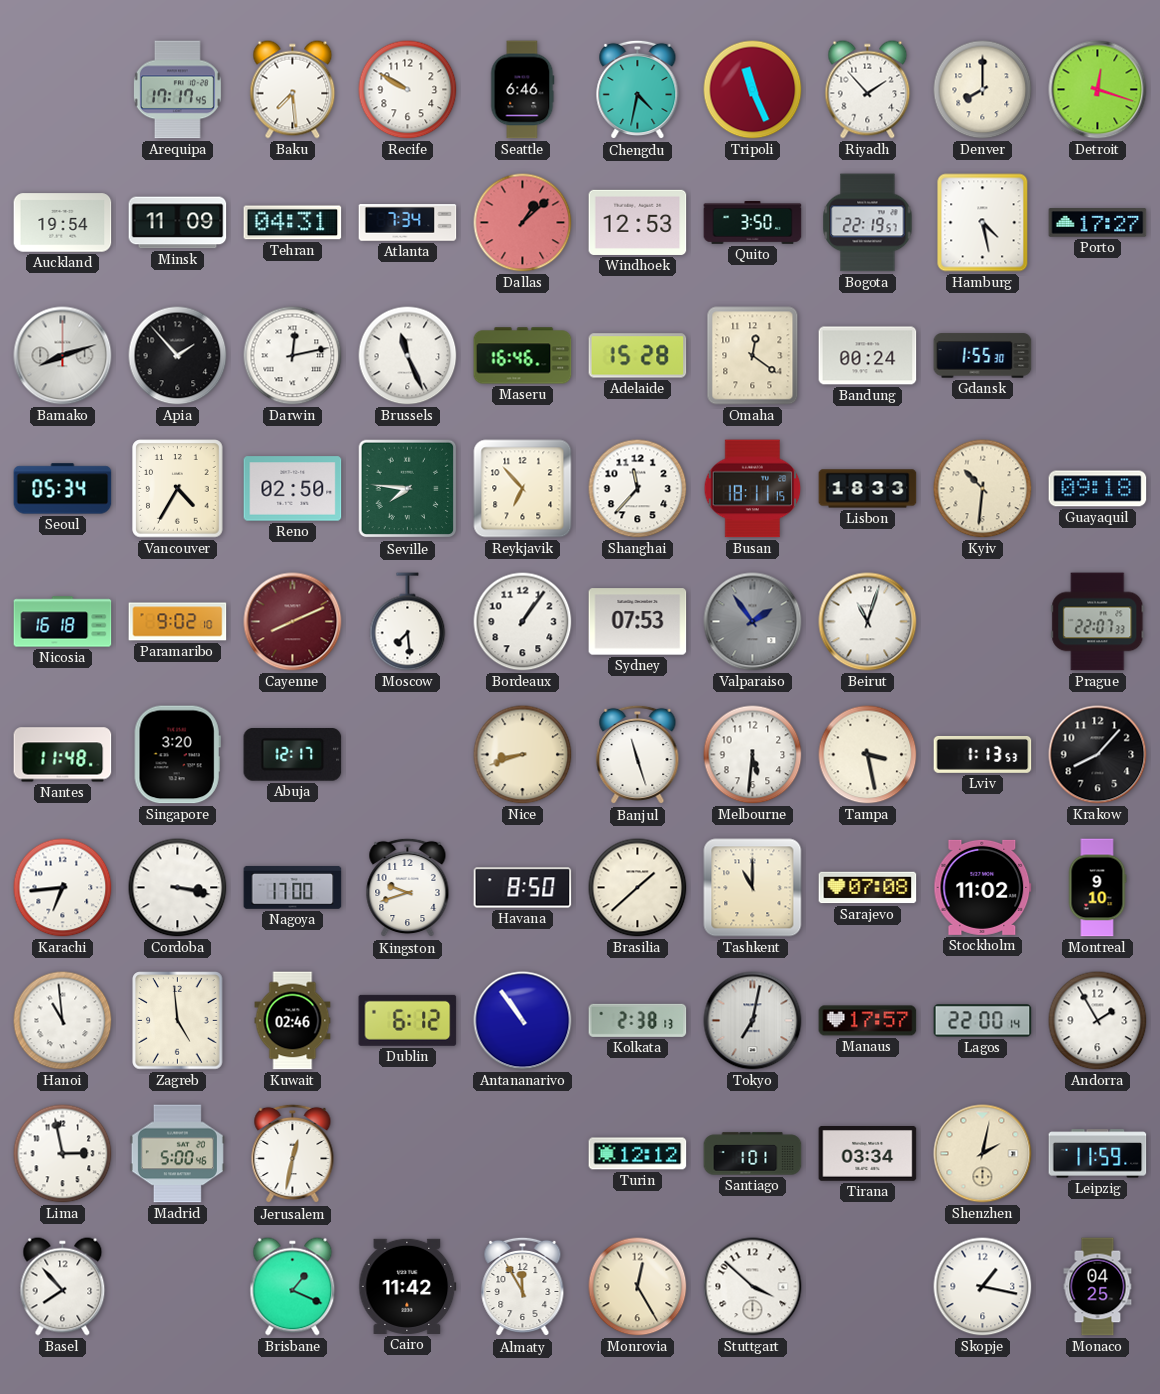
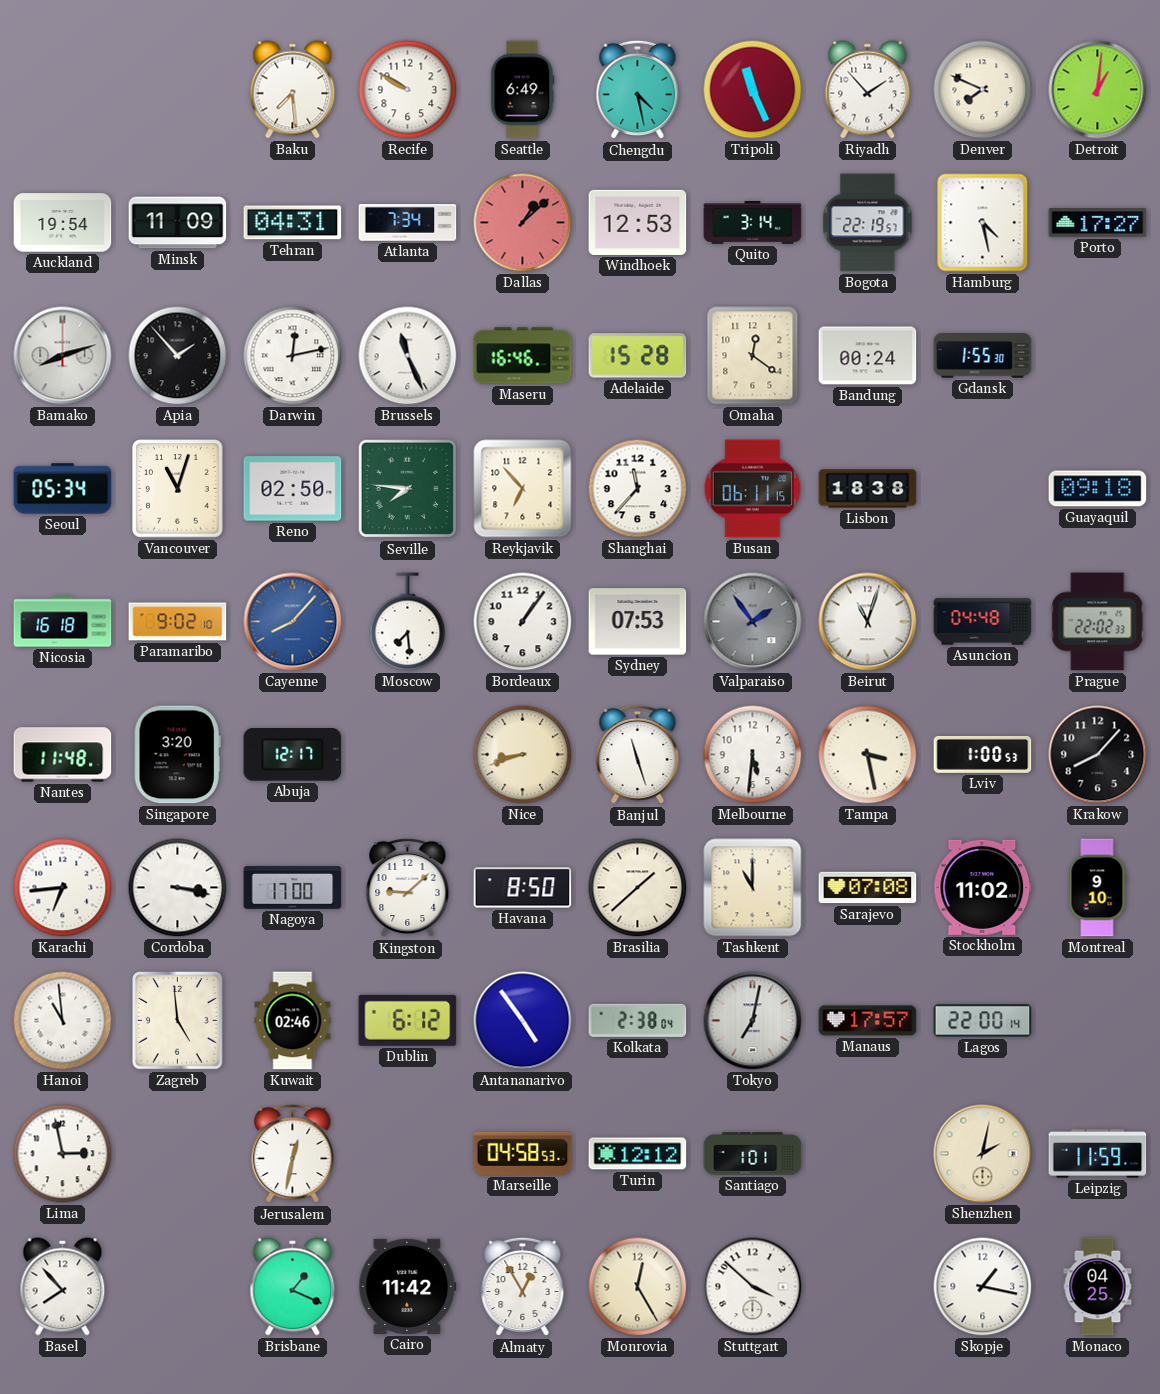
Arequipa: 17:17 -> none (177, 90)
Seattle: 6:46 -> 6:49 (523, 90)
Chengdu: 4:32 -> 4:28 (638, 90)
Denver: 8:00 -> 7:49 (983, 90)
Detroit: 12:18 -> 1:01 (1098, 90)
Quito: 3:50 -> 3:14 (753, 223)
Vancouver: 4:35 -> 11:03 (178, 489)
Busan: 18:11 -> 06:11 (753, 489)
Lisbon: 18:33 -> 18:38 (868, 489)
Kyiv: 10:31 -> none (983, 489)
Cayenne: 8:11 -> 8:07 (293, 622)
Cayenne dial: burgundy -> blue (293, 622)
Asuncion: none -> 04:48 (983, 622)
Prague: 22:07 -> 22:02 (1098, 622)
Lviv: 1:13 -> 1:00 (983, 754)
Kingston: 9:42 -> 9:08 (408, 888)
Antananarivo: 10:54 -> 4:54 (523, 1021)
Kolkata: 2:38:13 -> 2:38:04 (638, 1020)
Andorra: 1:55 -> none (1098, 1021)
Madrid: 5:00 -> none (177, 1154)
Marseille: none -> 04:58 (523, 1153)
Tirana: 03:34 -> none (868, 1154)
Almaty: 11:55 -> 12:55 (523, 1287)
